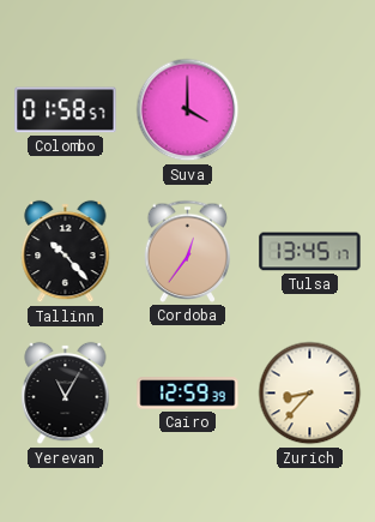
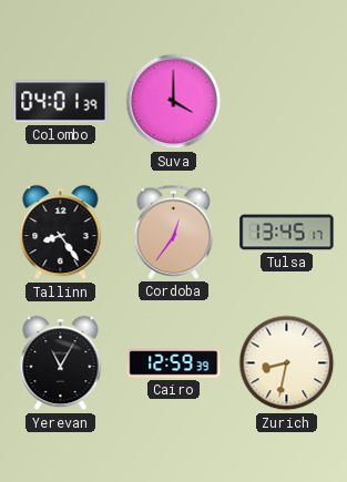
Colombo: 01:58 -> 04:01 (61, 102)
Tallinn: 10:23 -> 8:24 (61, 233)
Zurich: 8:37 -> 8:32 (287, 363)
